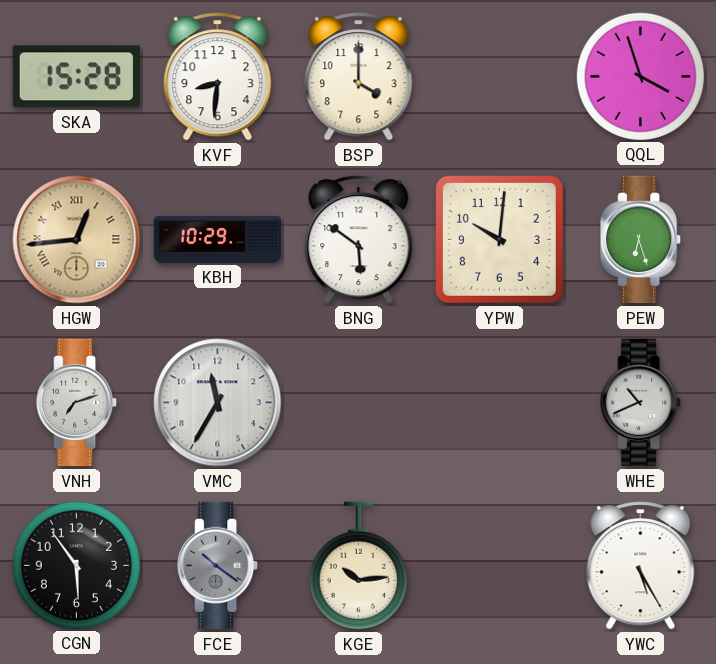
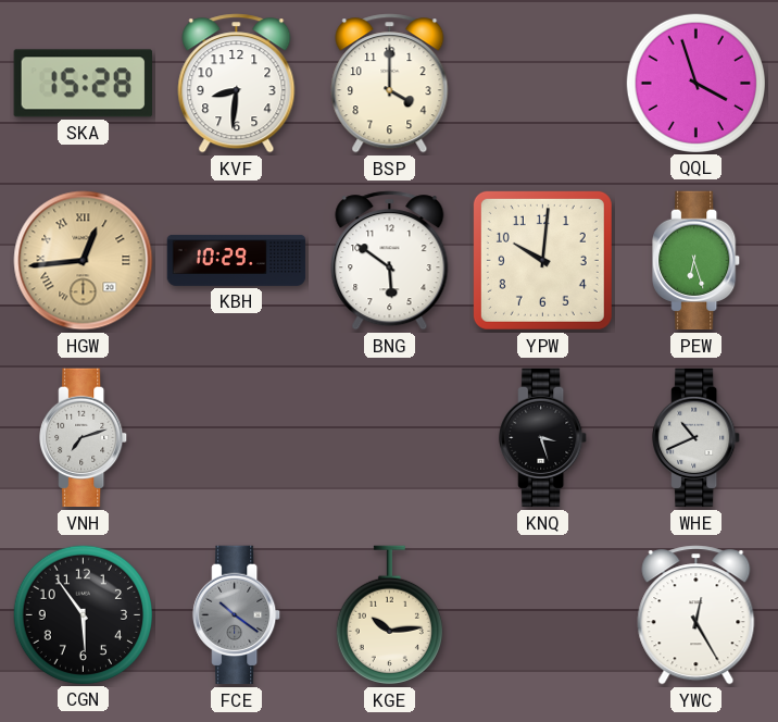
VMC: 11:35 -> none (218, 403)
KNQ: none -> 3:27 (543, 438)
YWC: 5:25 -> 12:25 (697, 615)
